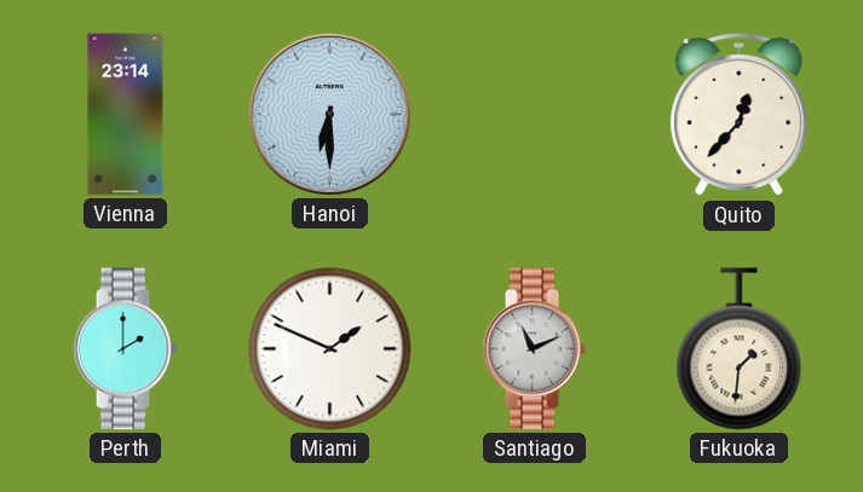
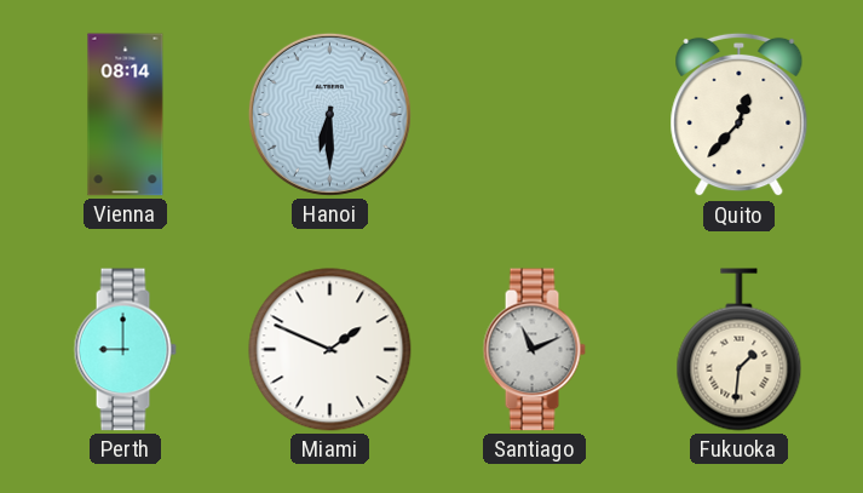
Vienna: 23:14 -> 08:14 (126, 115)
Perth: 2:00 -> 9:00 (125, 350)
